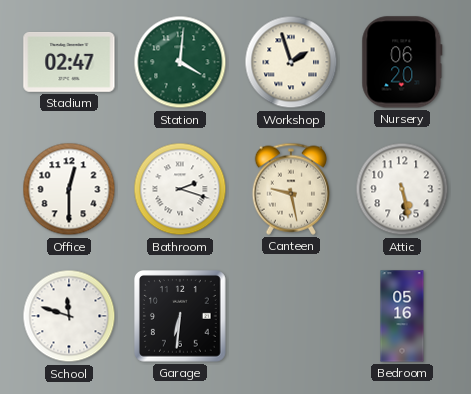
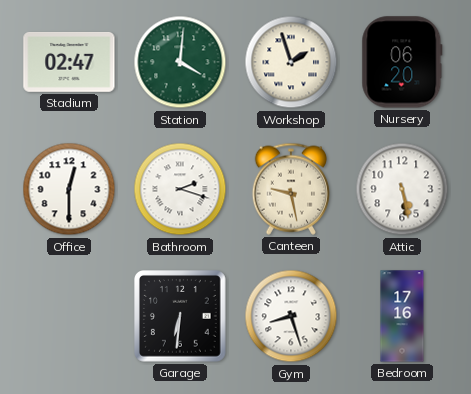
School: 11:48 -> none (69, 316)
Gym: none -> 8:27 (291, 316)
Bedroom: 05:16 -> 17:16 (402, 316)
